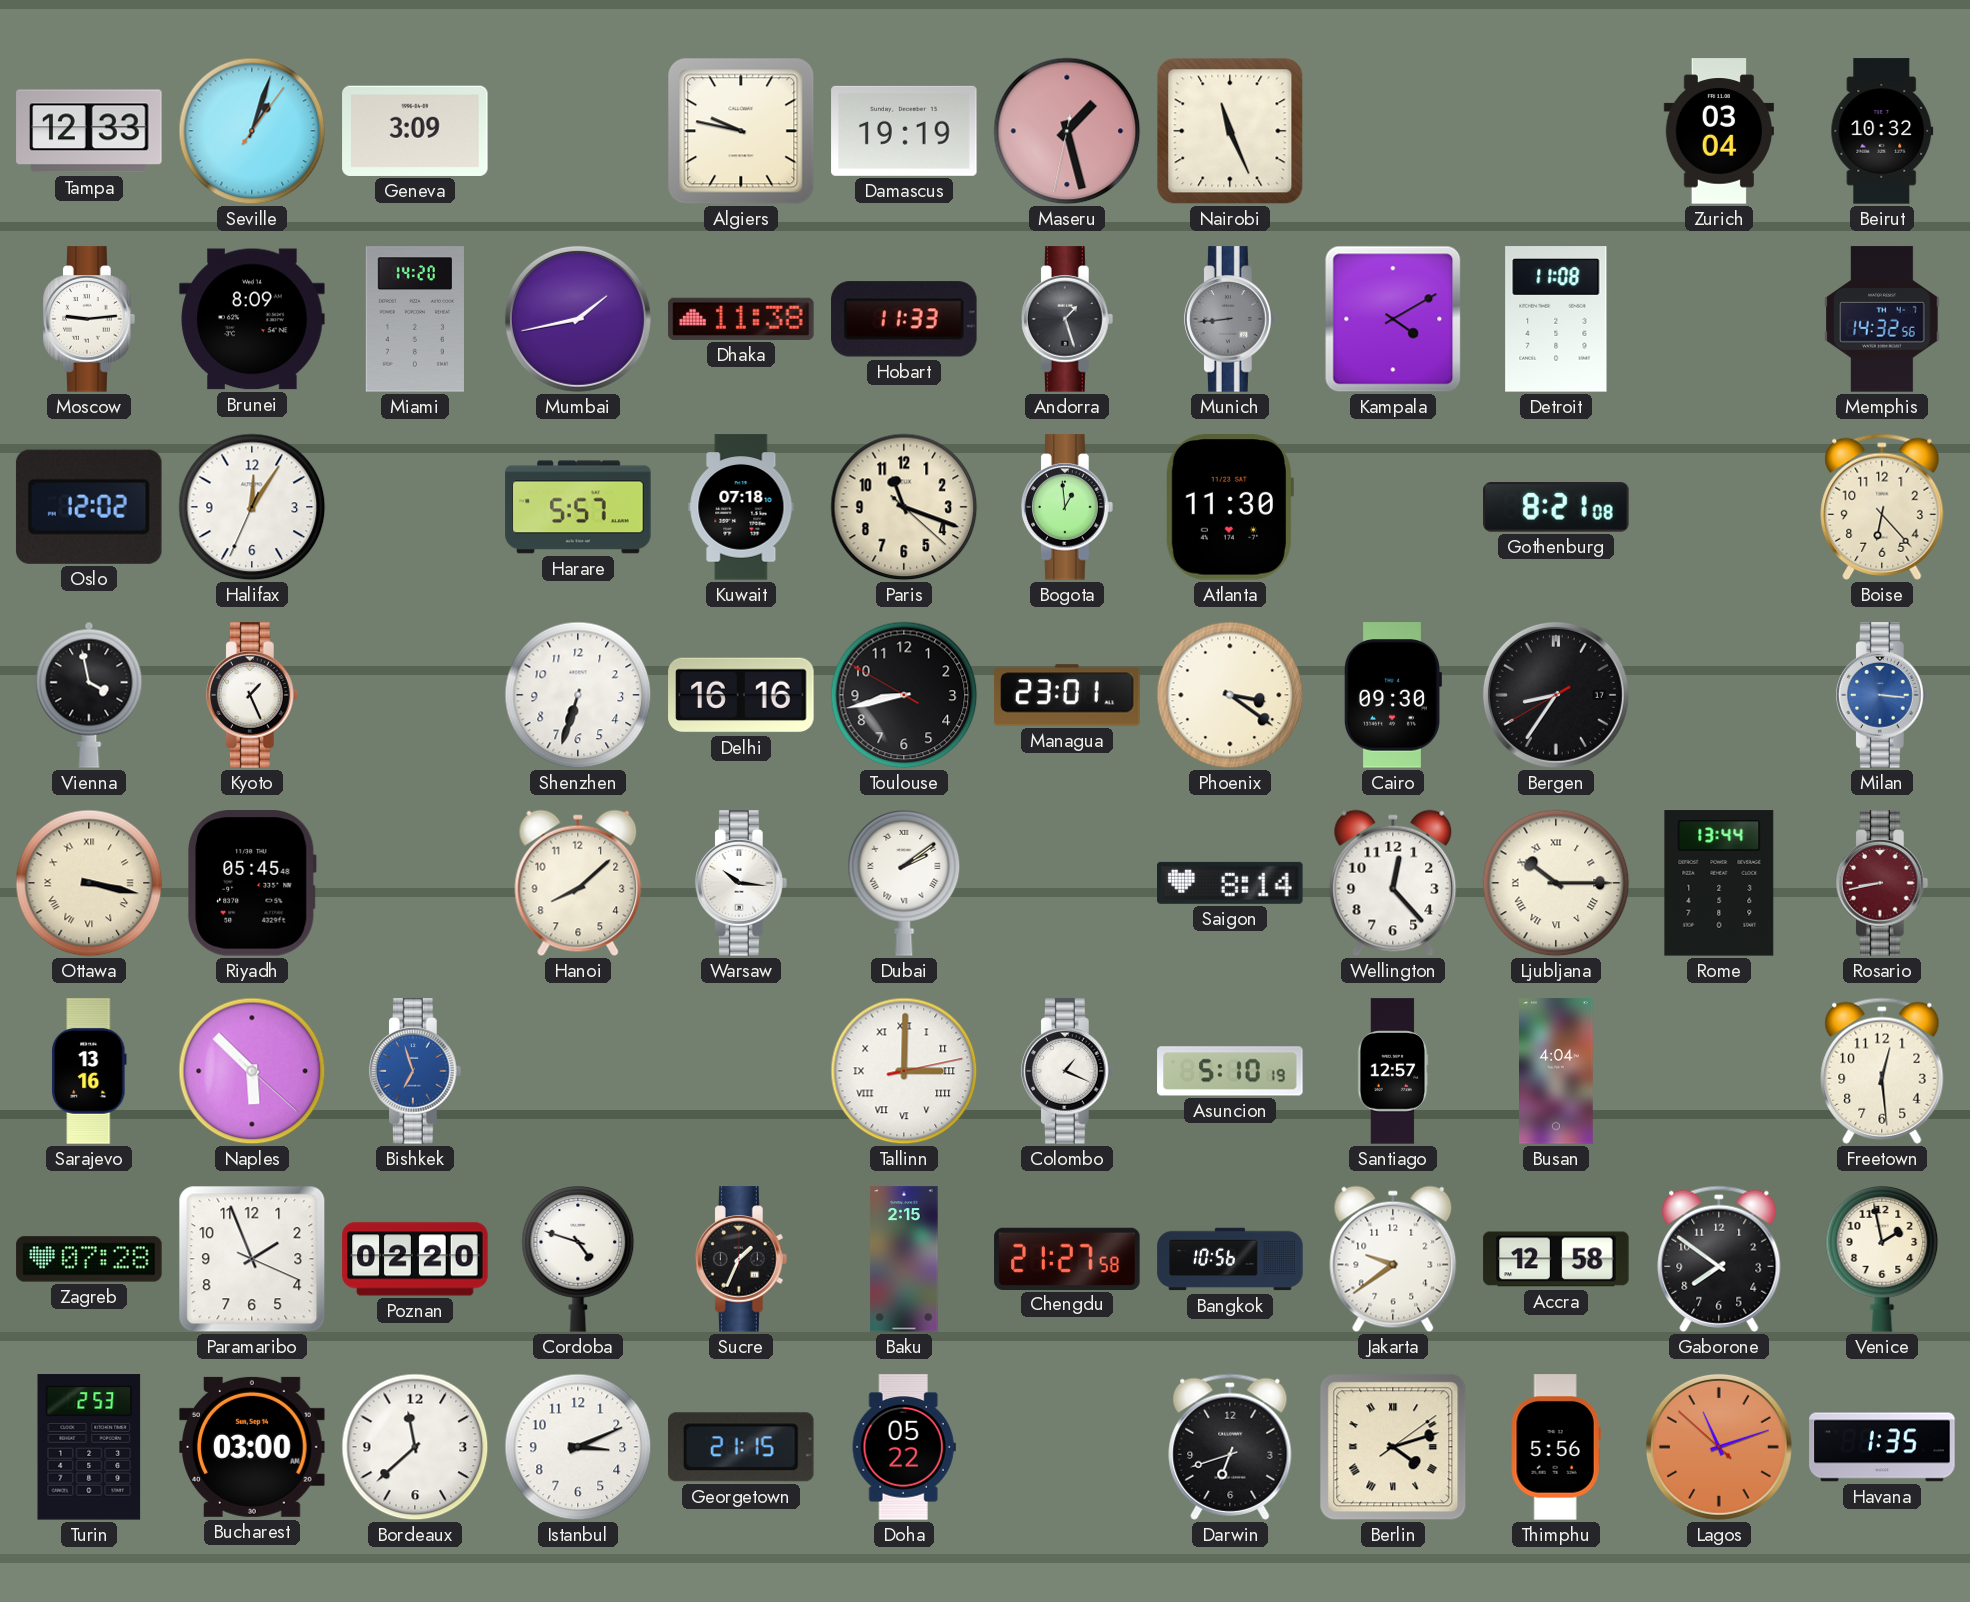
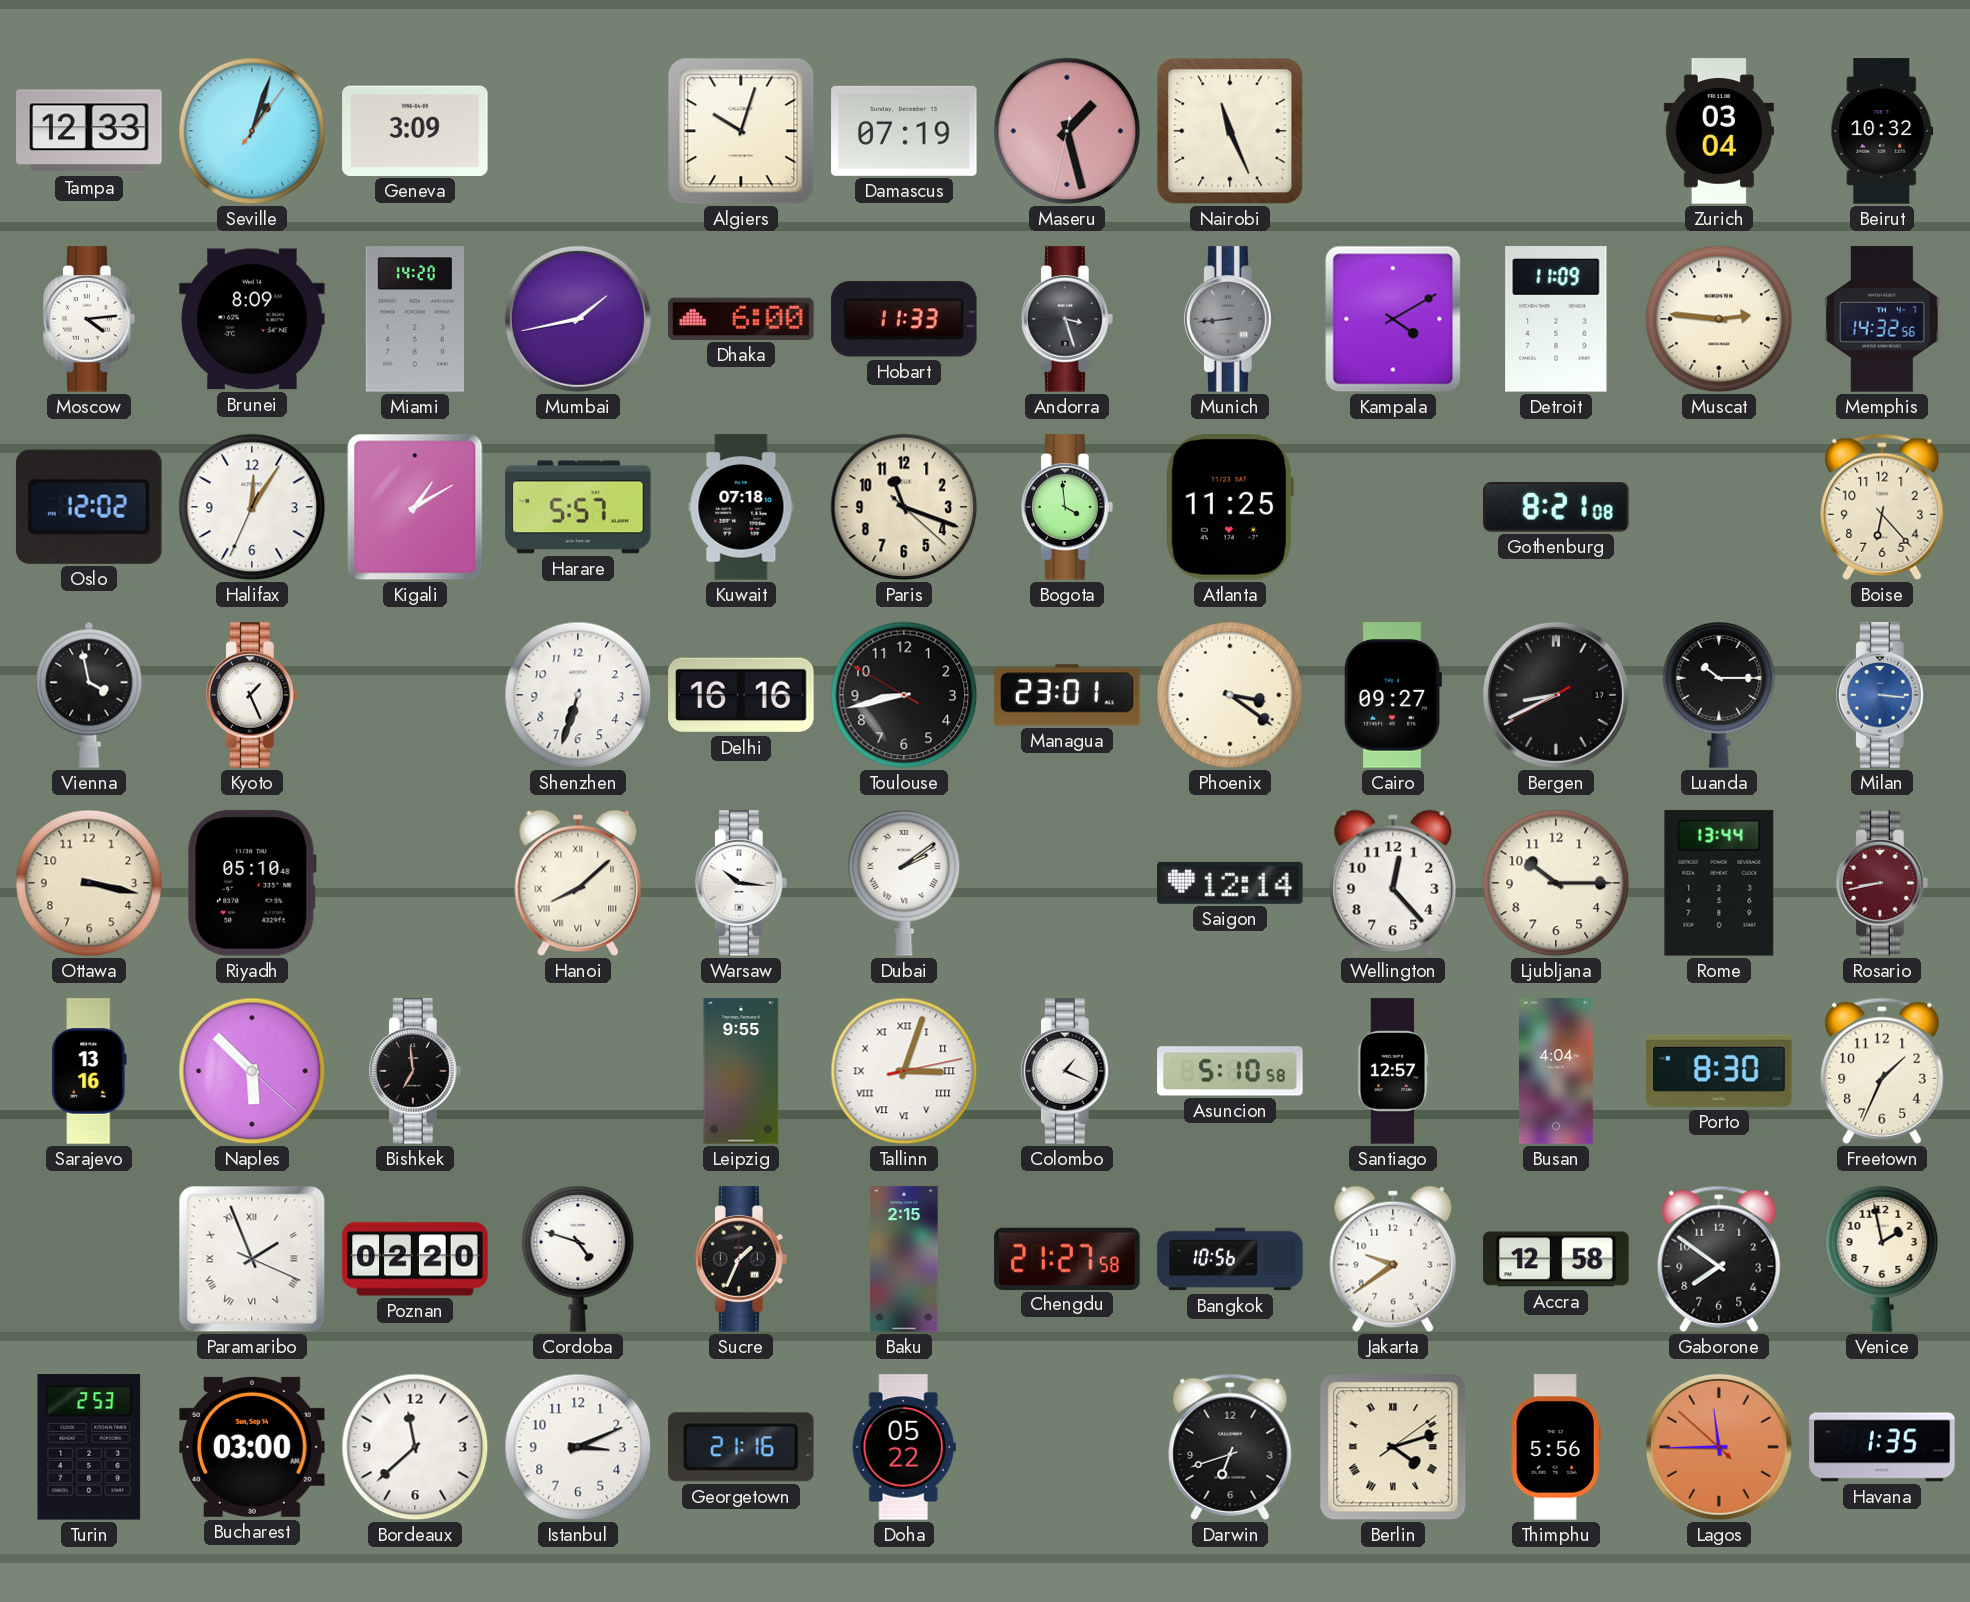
Algiers: 9:47 -> 10:03 (741, 131)
Damascus: 19:19 -> 07:19 (904, 131)
Moscow: 9:14 -> 4:14 (90, 319)
Dhaka: 11:38 -> 6:00 (741, 319)
Andorra: 1:27 -> 3:27 (1068, 319)
Detroit: 11:08 -> 11:09 (1556, 319)
Muscat: none -> 2:46 (1719, 319)
Kigali: none -> 1:10 (415, 507)
Bogota: 12:59 -> 3:59 (1068, 507)
Atlanta: 11:30 -> 11:25 (1229, 507)
Cairo: 09:30 -> 09:27 (1393, 695)
Bergen: 8:35 -> 8:40 (1556, 695)
Luanda: none -> 10:15 (1719, 696)
Ottawa numerals: Roman -> Arabic (89, 883)
Riyadh: 05:45 -> 05:10 (252, 883)
Hanoi numerals: Arabic -> Roman (578, 883)
Saigon: 8:14 -> 12:14 (1230, 883)
Ljubljana numerals: Roman -> Arabic (1556, 883)
Bishkek: 6:57 -> 6:59 (416, 1071)
Bishkek dial: blue -> black (416, 1071)
Leipzig: none -> 9:55 (741, 1071)
Tallinn: 3:00 -> 3:03 (904, 1071)
Asuncion: 5:10:19 -> 5:10:58 (1230, 1071)
Porto: none -> 8:30 (1719, 1071)
Freetown: 12:29 -> 1:34 (1882, 1071)
Zagreb: 07:28 -> none (89, 1259)
Paramaribo numerals: Arabic -> Roman (252, 1259)
Georgetown: 21:15 -> 21:16 (742, 1447)
Lagos: 11:11 -> 11:44 (1719, 1447)
